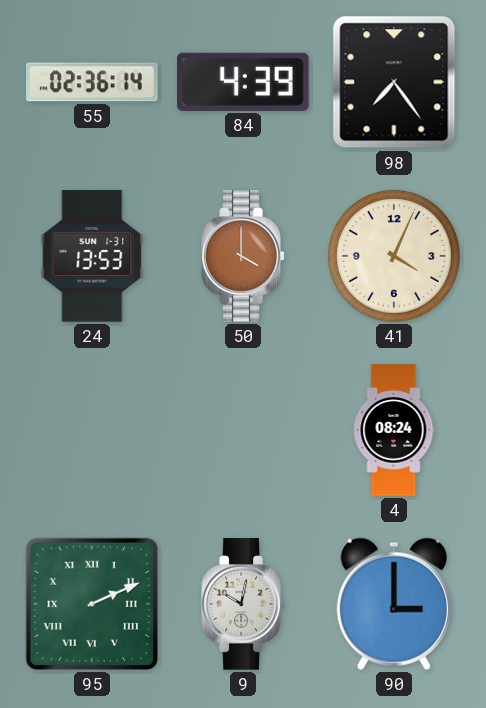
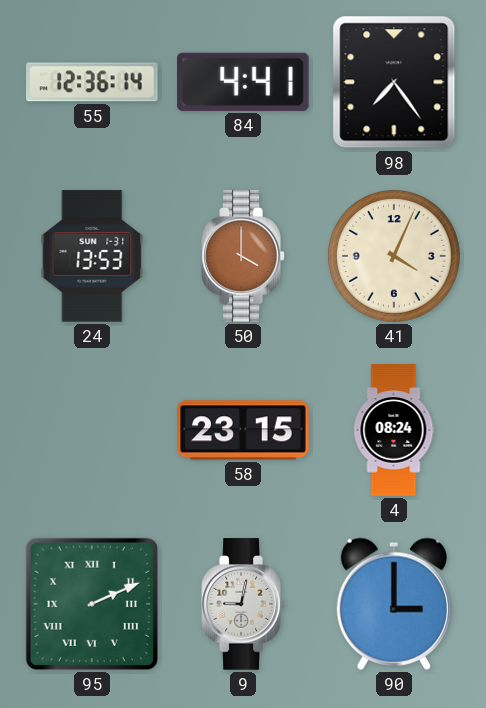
55: 02:36 -> 12:36 (92, 82)
84: 4:39 -> 4:41 (243, 82)
58: none -> 23:15 (243, 430)
9: 10:02 -> 9:02 (243, 604)
